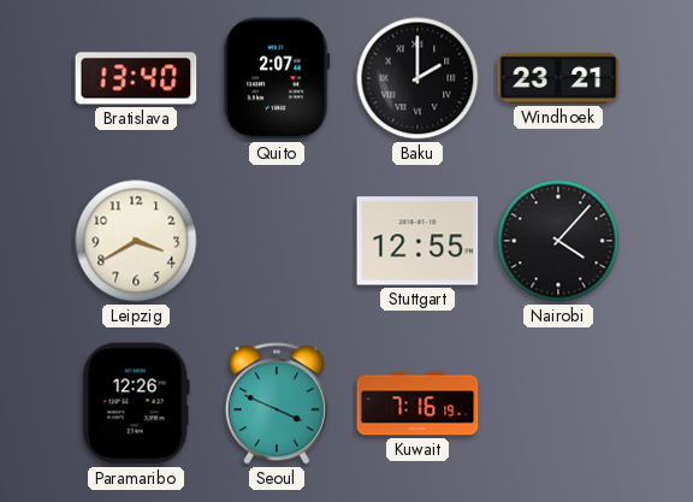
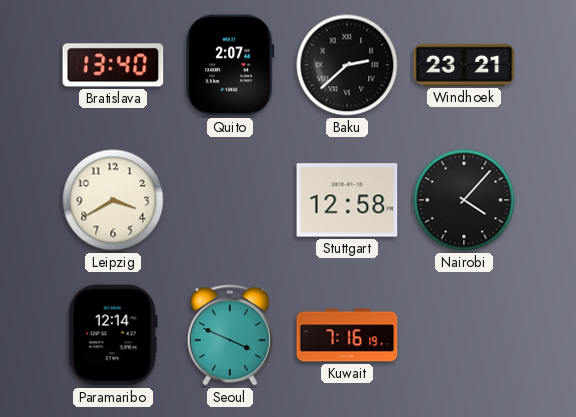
Baku: 2:00 -> 2:38 (347, 65)
Stuttgart: 12:55 -> 12:58 (347, 200)
Paramaribo: 12:26 -> 12:14 (113, 335)
